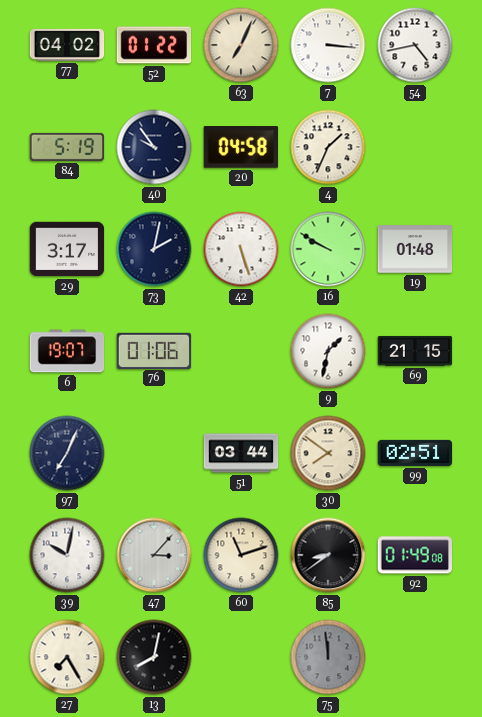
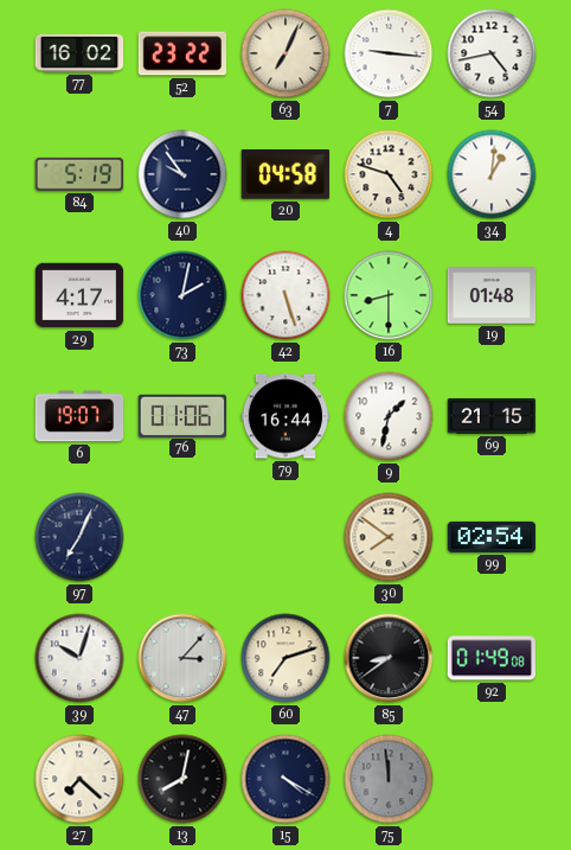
77: 04:02 -> 16:02 (79, 53)
52: 01:22 -> 23:22 (182, 53)
7: 3:16 -> 9:16 (389, 53)
4: 1:34 -> 4:48 (389, 174)
34: none -> 1:01 (492, 174)
29: 3:17 -> 4:17 (79, 295)
16: 9:50 -> 8:30 (389, 295)
79: none -> 16:44 (285, 416)
51: 03:44 -> none (241, 453)
99: 02:51 -> 02:54 (492, 537)
39: 10:02 -> 10:03 (79, 658)
60: 11:12 -> 7:12 (285, 658)
27: 7:25 -> 7:22 (79, 779)
15: none -> 4:20 (285, 779)
